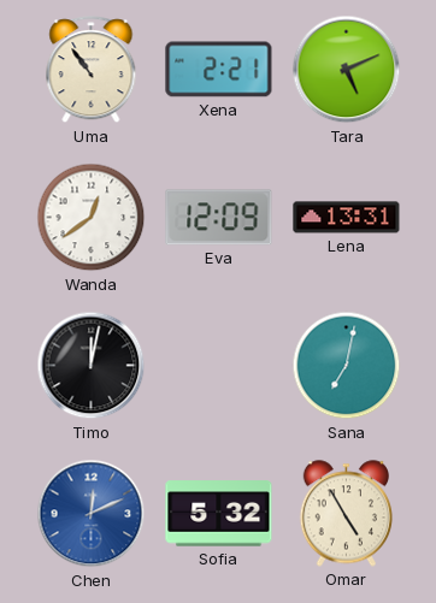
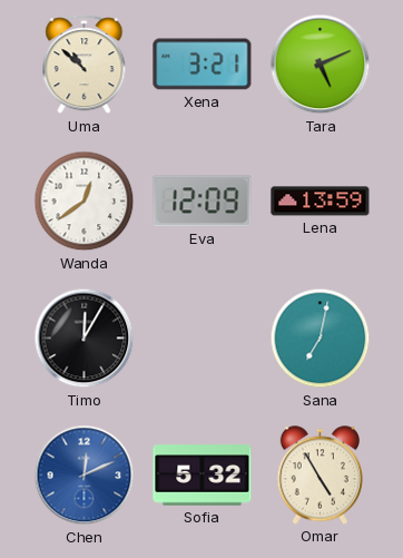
Uma: 10:54 -> 10:52 (85, 65)
Xena: 2:21 -> 3:21 (203, 65)
Lena: 13:31 -> 13:59 (321, 202)
Timo: 12:02 -> 12:05 (85, 339)
